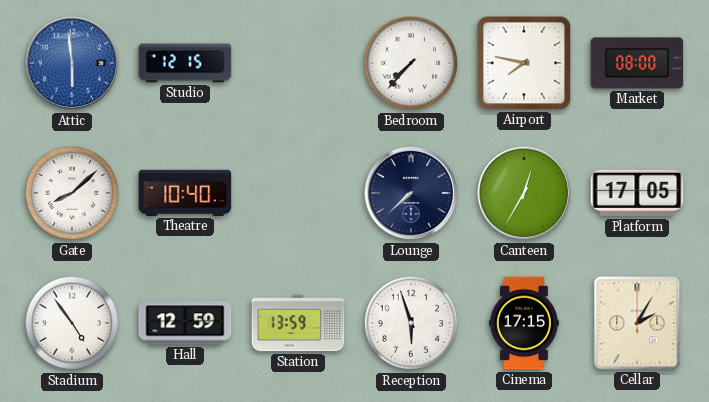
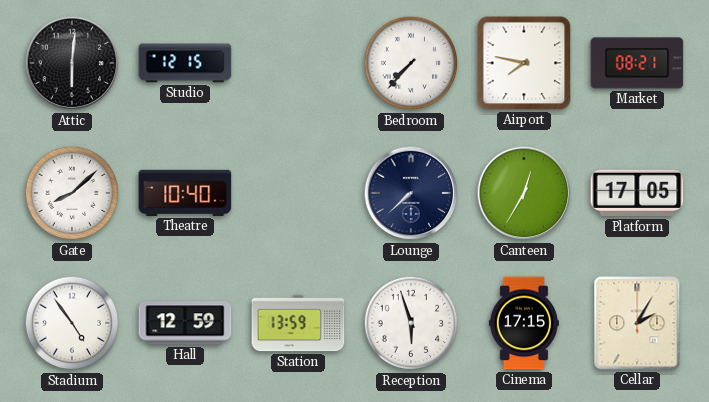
Attic: 5:59 -> 6:01 (72, 63)
Attic dial: blue -> black (72, 63)
Market: 08:00 -> 08:21 (637, 63)
